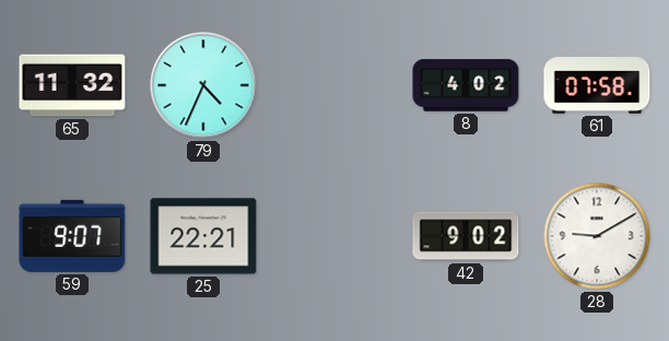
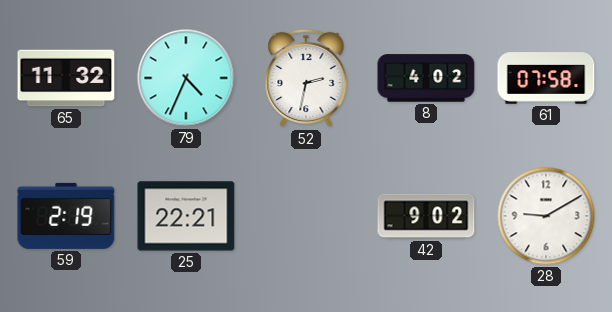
52: none -> 2:32 (306, 78)
59: 9:07 -> 2:19 (66, 216)
